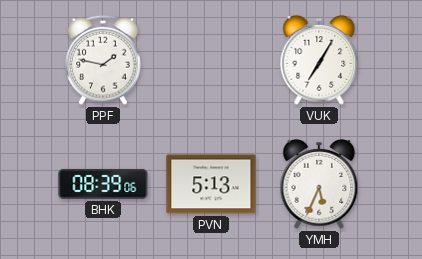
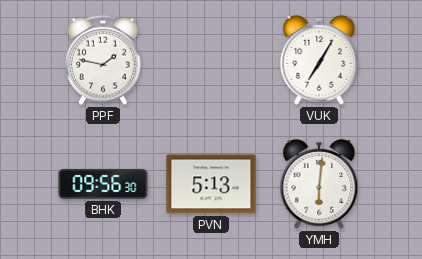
BHK: 08:39 -> 09:56 (103, 184)
YMH: 5:34 -> 6:01 (319, 184)
